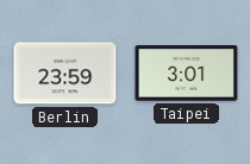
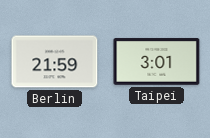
Berlin: 23:59 -> 21:59 (55, 62)
